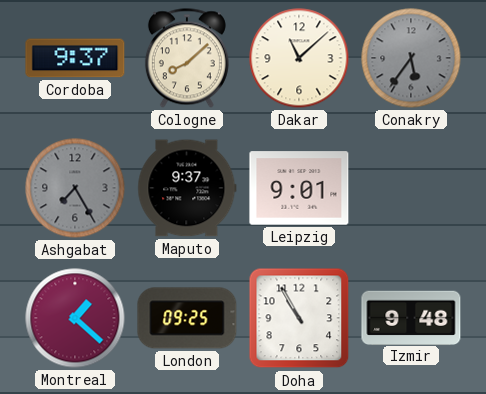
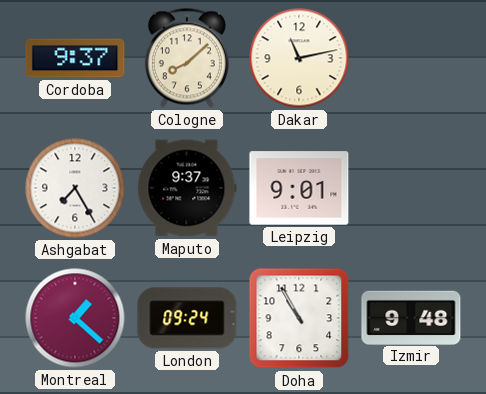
Dakar: 11:08 -> 11:13 (299, 58)
Conakry: 5:36 -> none (411, 58)
Ashgabat dial: grey -> white (75, 188)
London: 09:25 -> 09:24 (187, 318)
